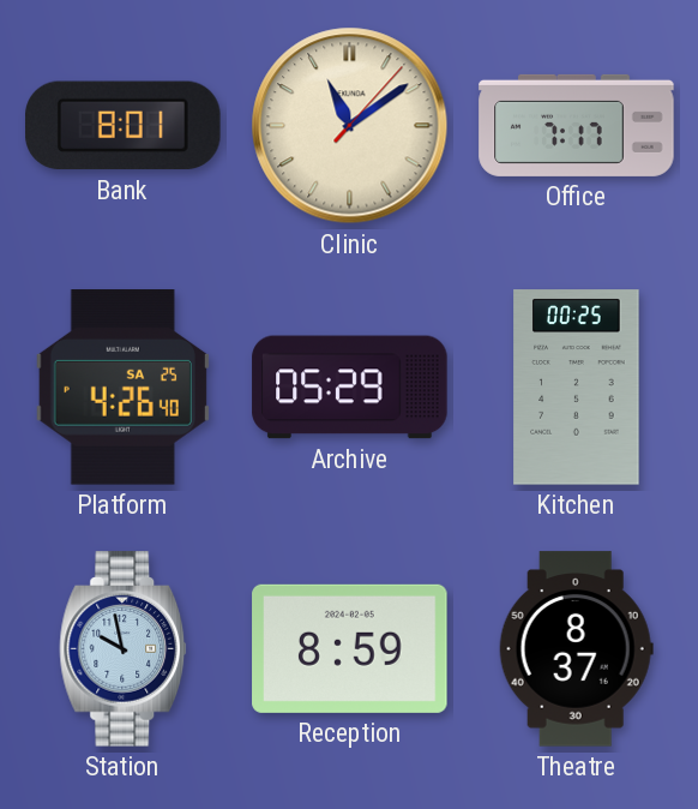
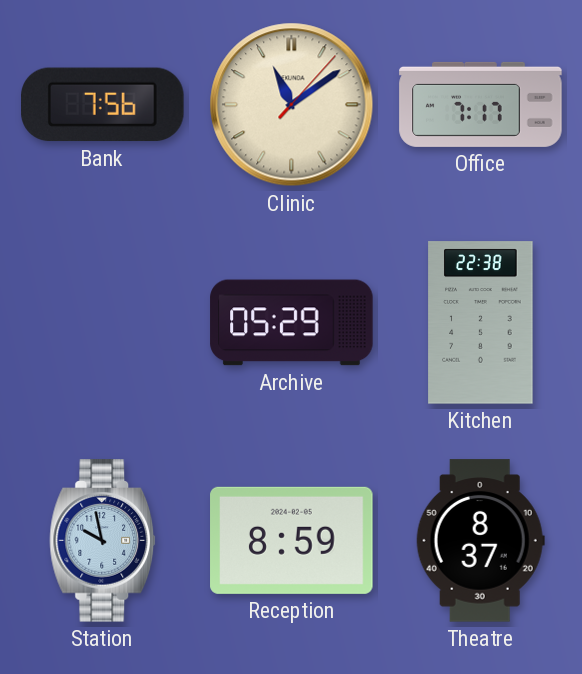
Bank: 8:01 -> 7:56 (103, 105)
Platform: 4:26 -> none (122, 388)
Kitchen: 00:25 -> 22:38 (481, 323)
